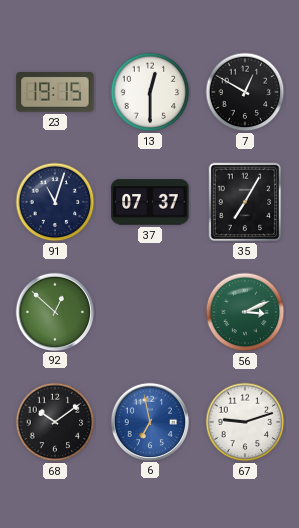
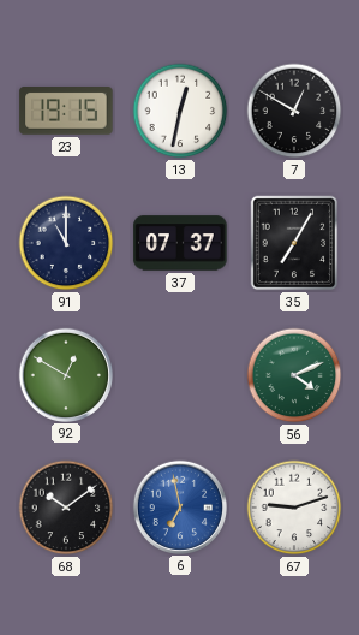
13: 12:30 -> 12:32 (180, 111)
91: 11:03 -> 11:00 (66, 243)
92: 12:52 -> 12:50 (65, 374)
56: 3:11 -> 4:11 (294, 375)
